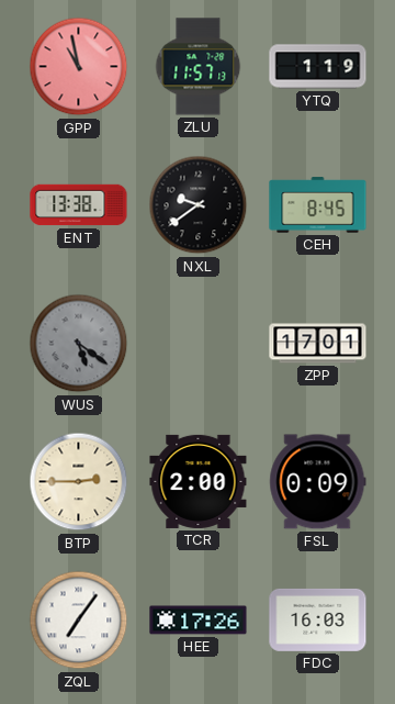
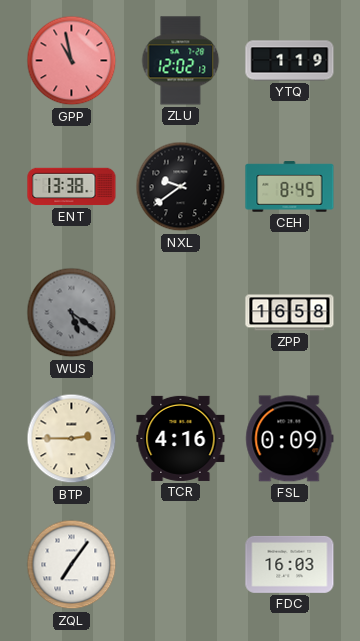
ZLU: 11:57 -> 12:02 (181, 61)
ZPP: 17:01 -> 16:58 (290, 313)
TCR: 2:00 -> 4:16 (181, 438)
HEE: 17:26 -> none (199, 621)
